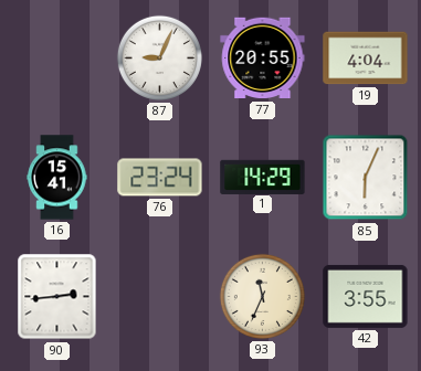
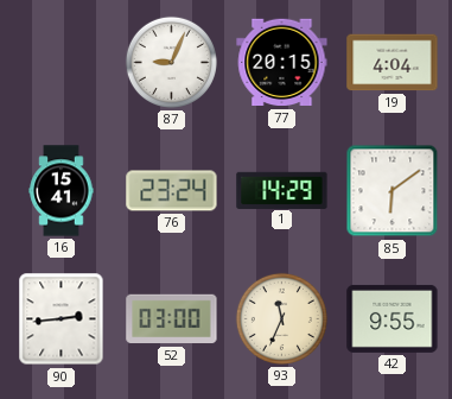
77: 20:55 -> 20:15 (282, 63)
85: 6:04 -> 6:09 (393, 191)
52: none -> 03:00 (172, 319)
42: 3:55 -> 9:55 (393, 318)
